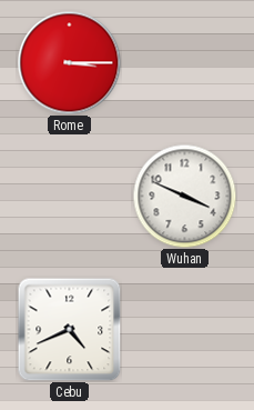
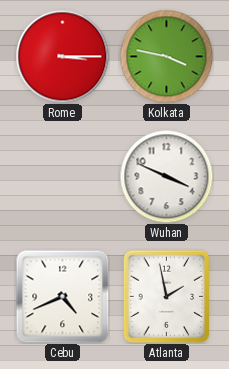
Kolkata: none -> 3:47 (166, 56)
Atlanta: none -> 1:58 (167, 296)
